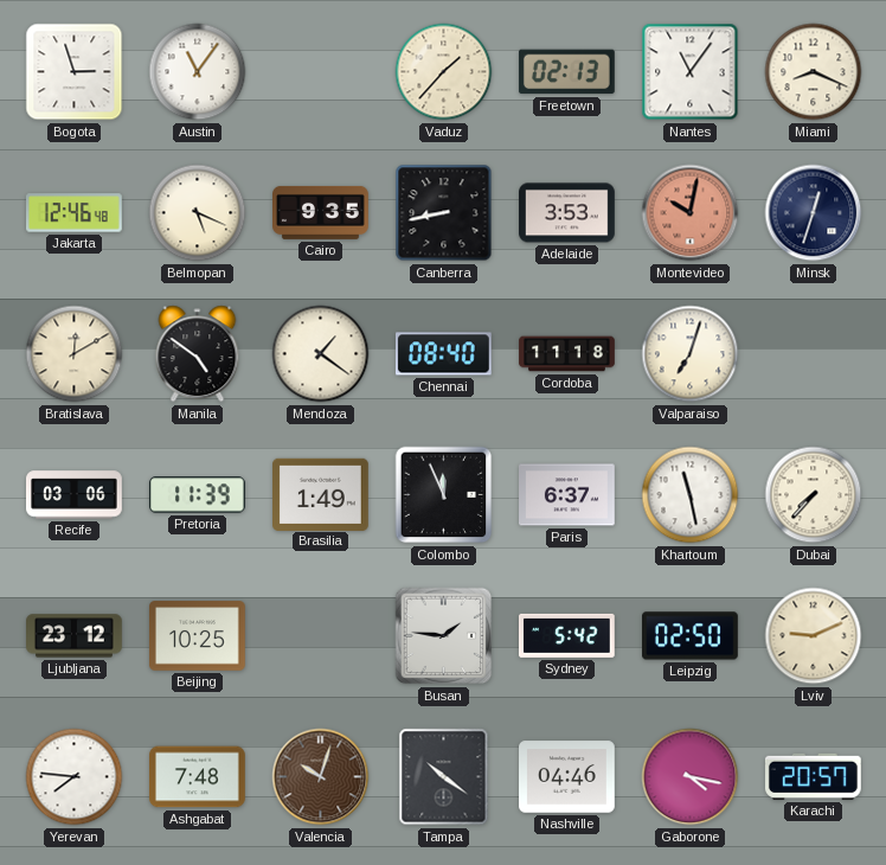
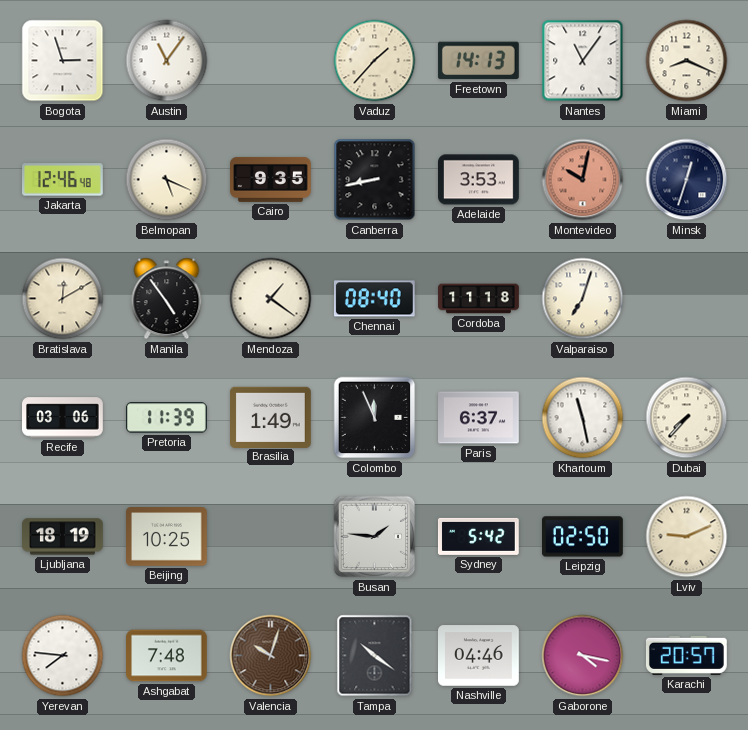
Freetown: 02:13 -> 14:13 (478, 61)
Manila: 4:51 -> 4:54 (167, 299)
Ljubljana: 23:12 -> 18:19 (63, 537)
